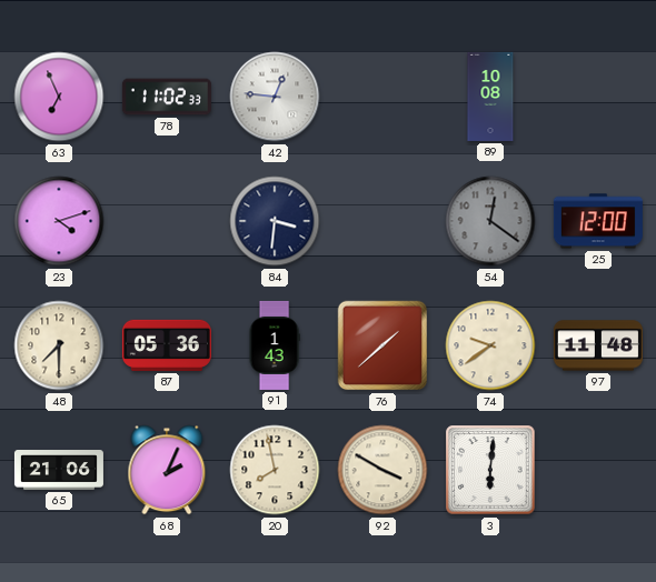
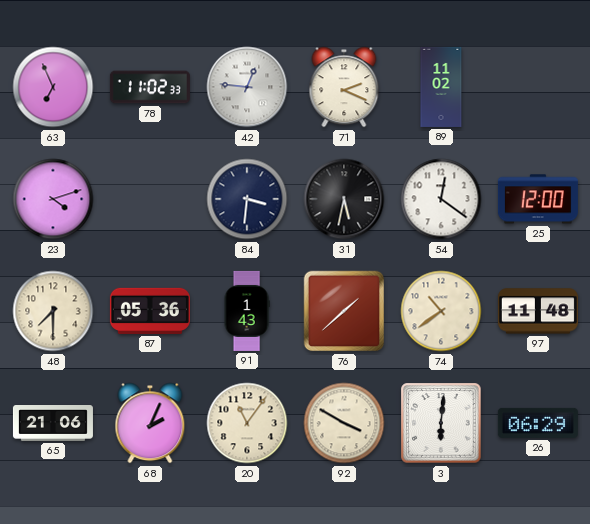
71: none -> 2:19 (344, 87)
89: 10:08 -> 11:02 (441, 87)
31: none -> 5:32 (344, 199)
54 dial: grey -> white (441, 199)
74: 9:39 -> 10:39 (441, 311)
20: 7:58 -> 11:06 (247, 423)
26: none -> 06:29 (538, 423)
